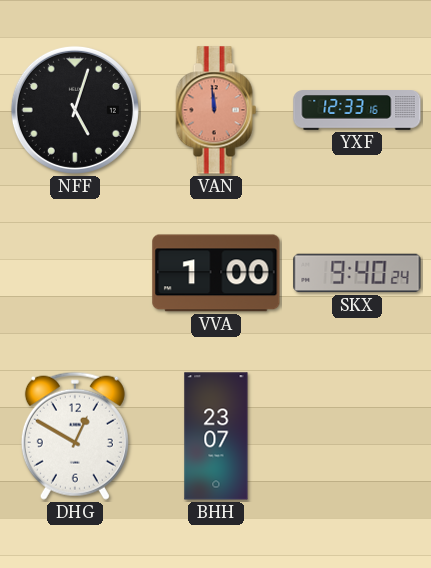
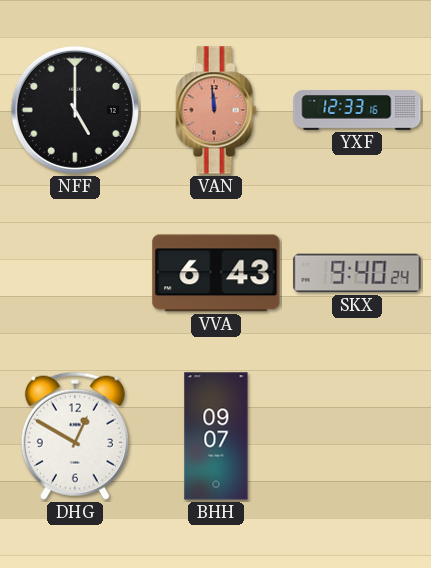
NFF: 5:03 -> 5:00 (75, 110)
VVA: 1:00 -> 6:43 (216, 273)
BHH: 23:07 -> 09:07 (216, 436)
